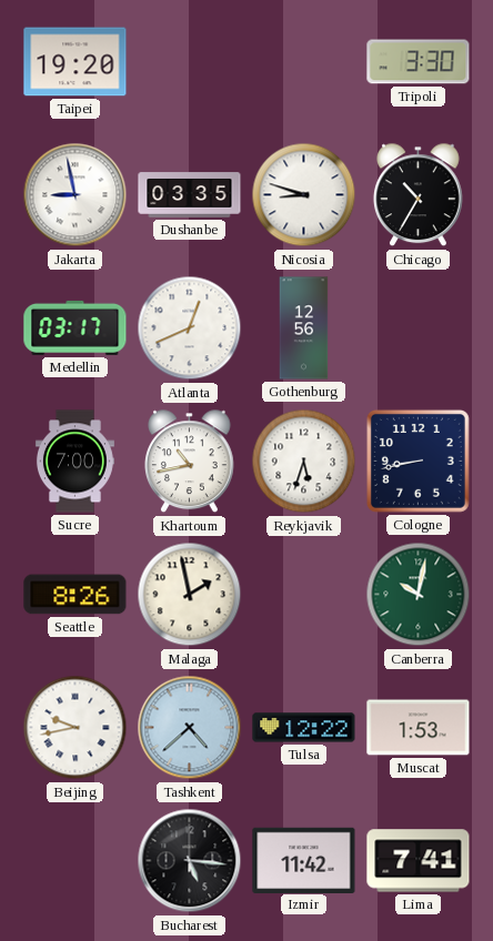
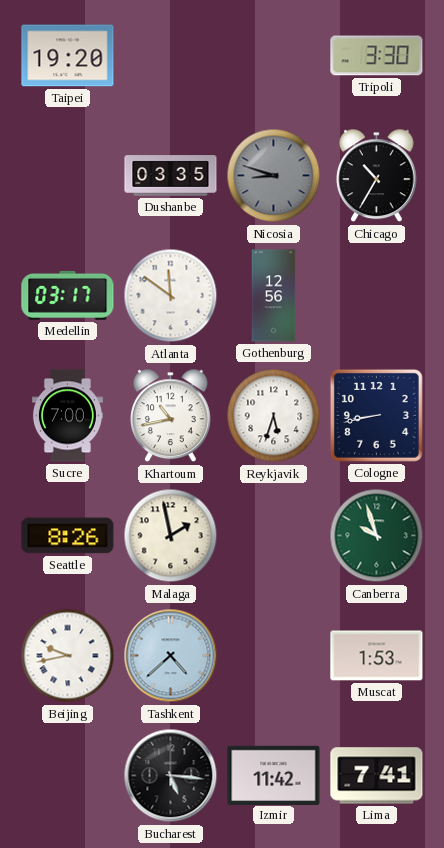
Jakarta: 8:58 -> none (76, 195)
Nicosia dial: white -> grey (274, 176)
Atlanta: 12:41 -> 11:51 (171, 296)
Canberra: 10:02 -> 9:57 (377, 536)
Tulsa: 12:22 -> none (304, 728)
